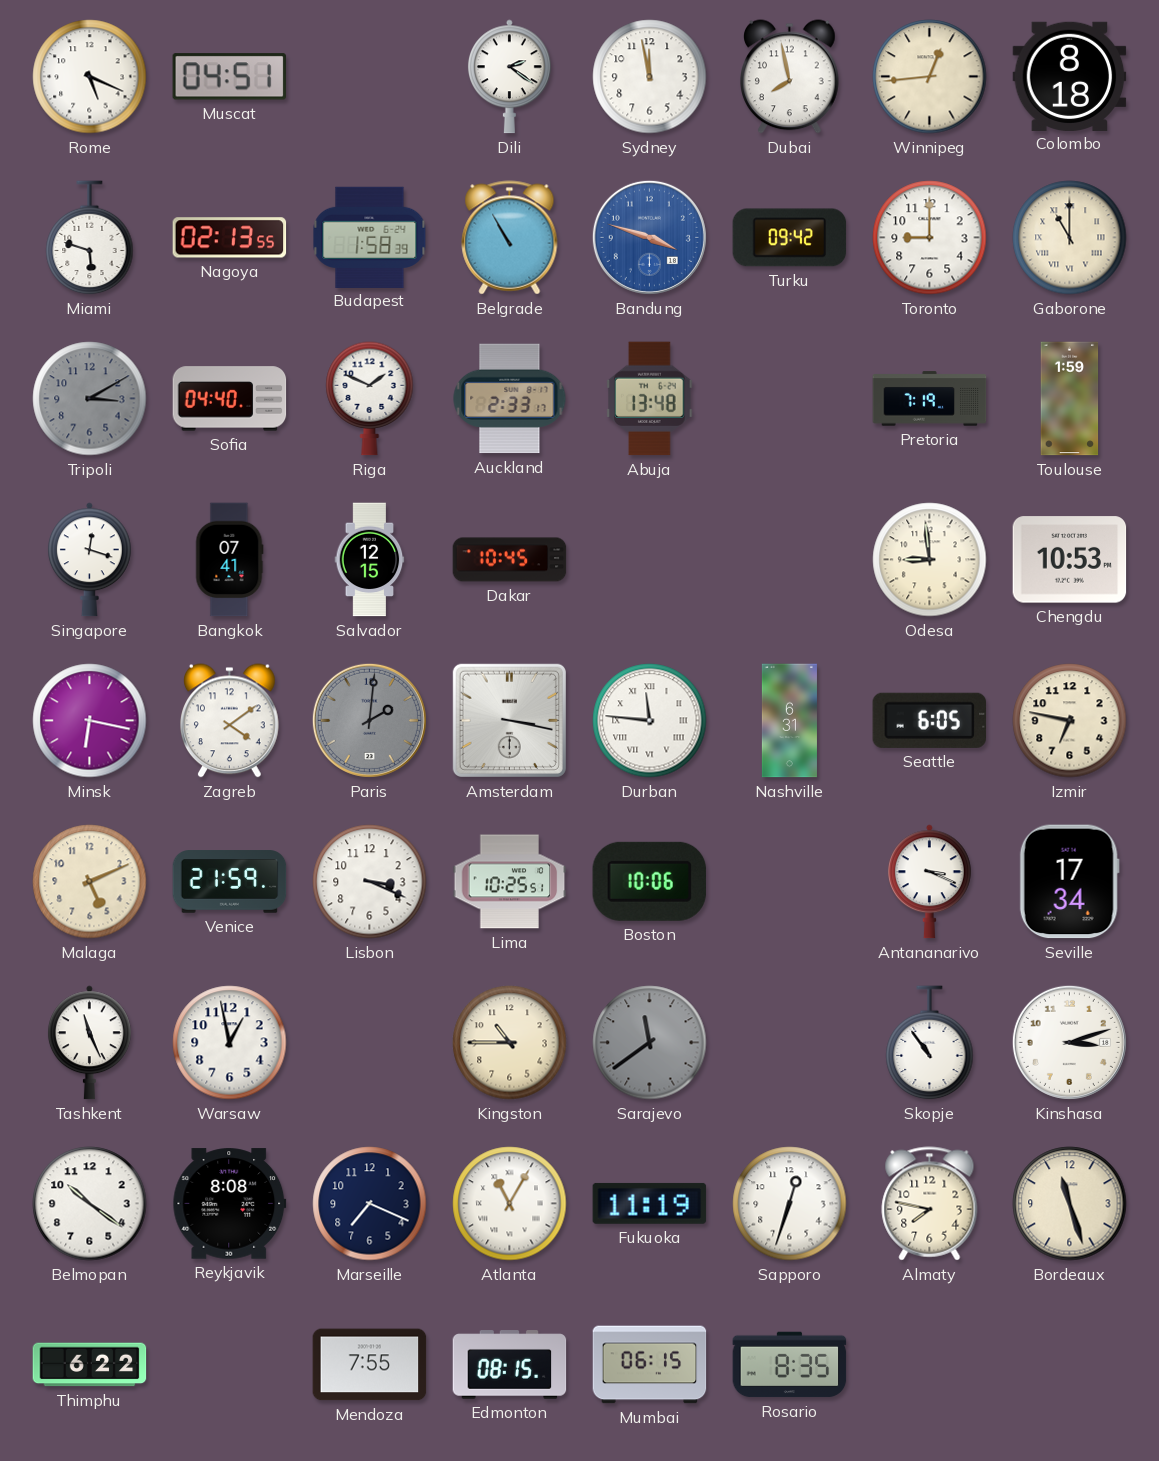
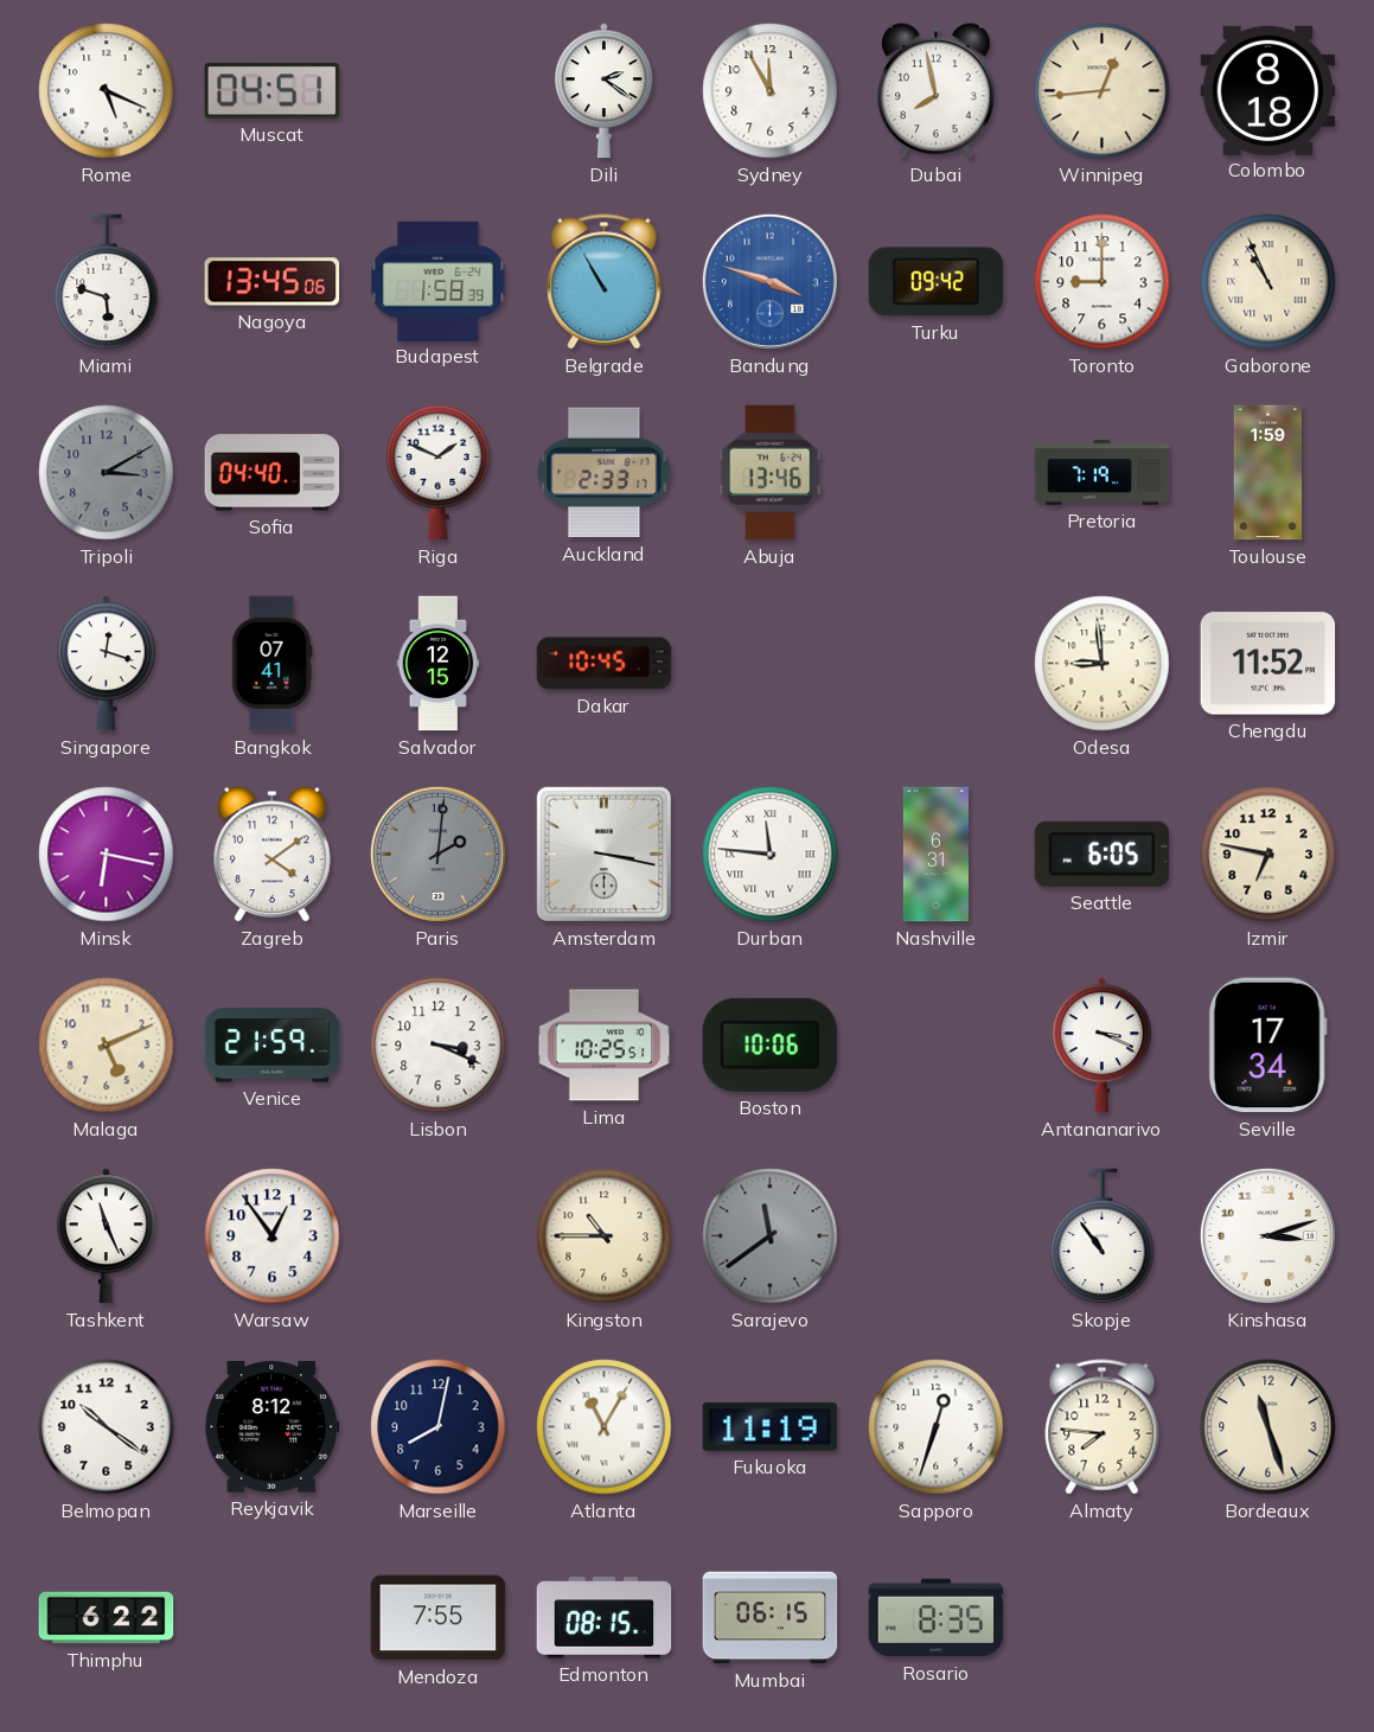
Sydney: 11:58 -> 11:55 (771, 91)
Nagoya: 02:13 -> 13:45 (273, 282)
Gaborone: 11:00 -> 10:56 (1268, 282)
Abuja: 13:48 -> 13:46 (771, 473)
Chengdu: 10:53 -> 11:52 (1268, 664)
Warsaw: 12:58 -> 12:54 (273, 1236)
Reykjavik: 8:08 -> 8:12 (273, 1427)
Marseille: 7:19 -> 8:02 (439, 1427)
Almaty: 7:47 -> 7:46 (1103, 1427)
